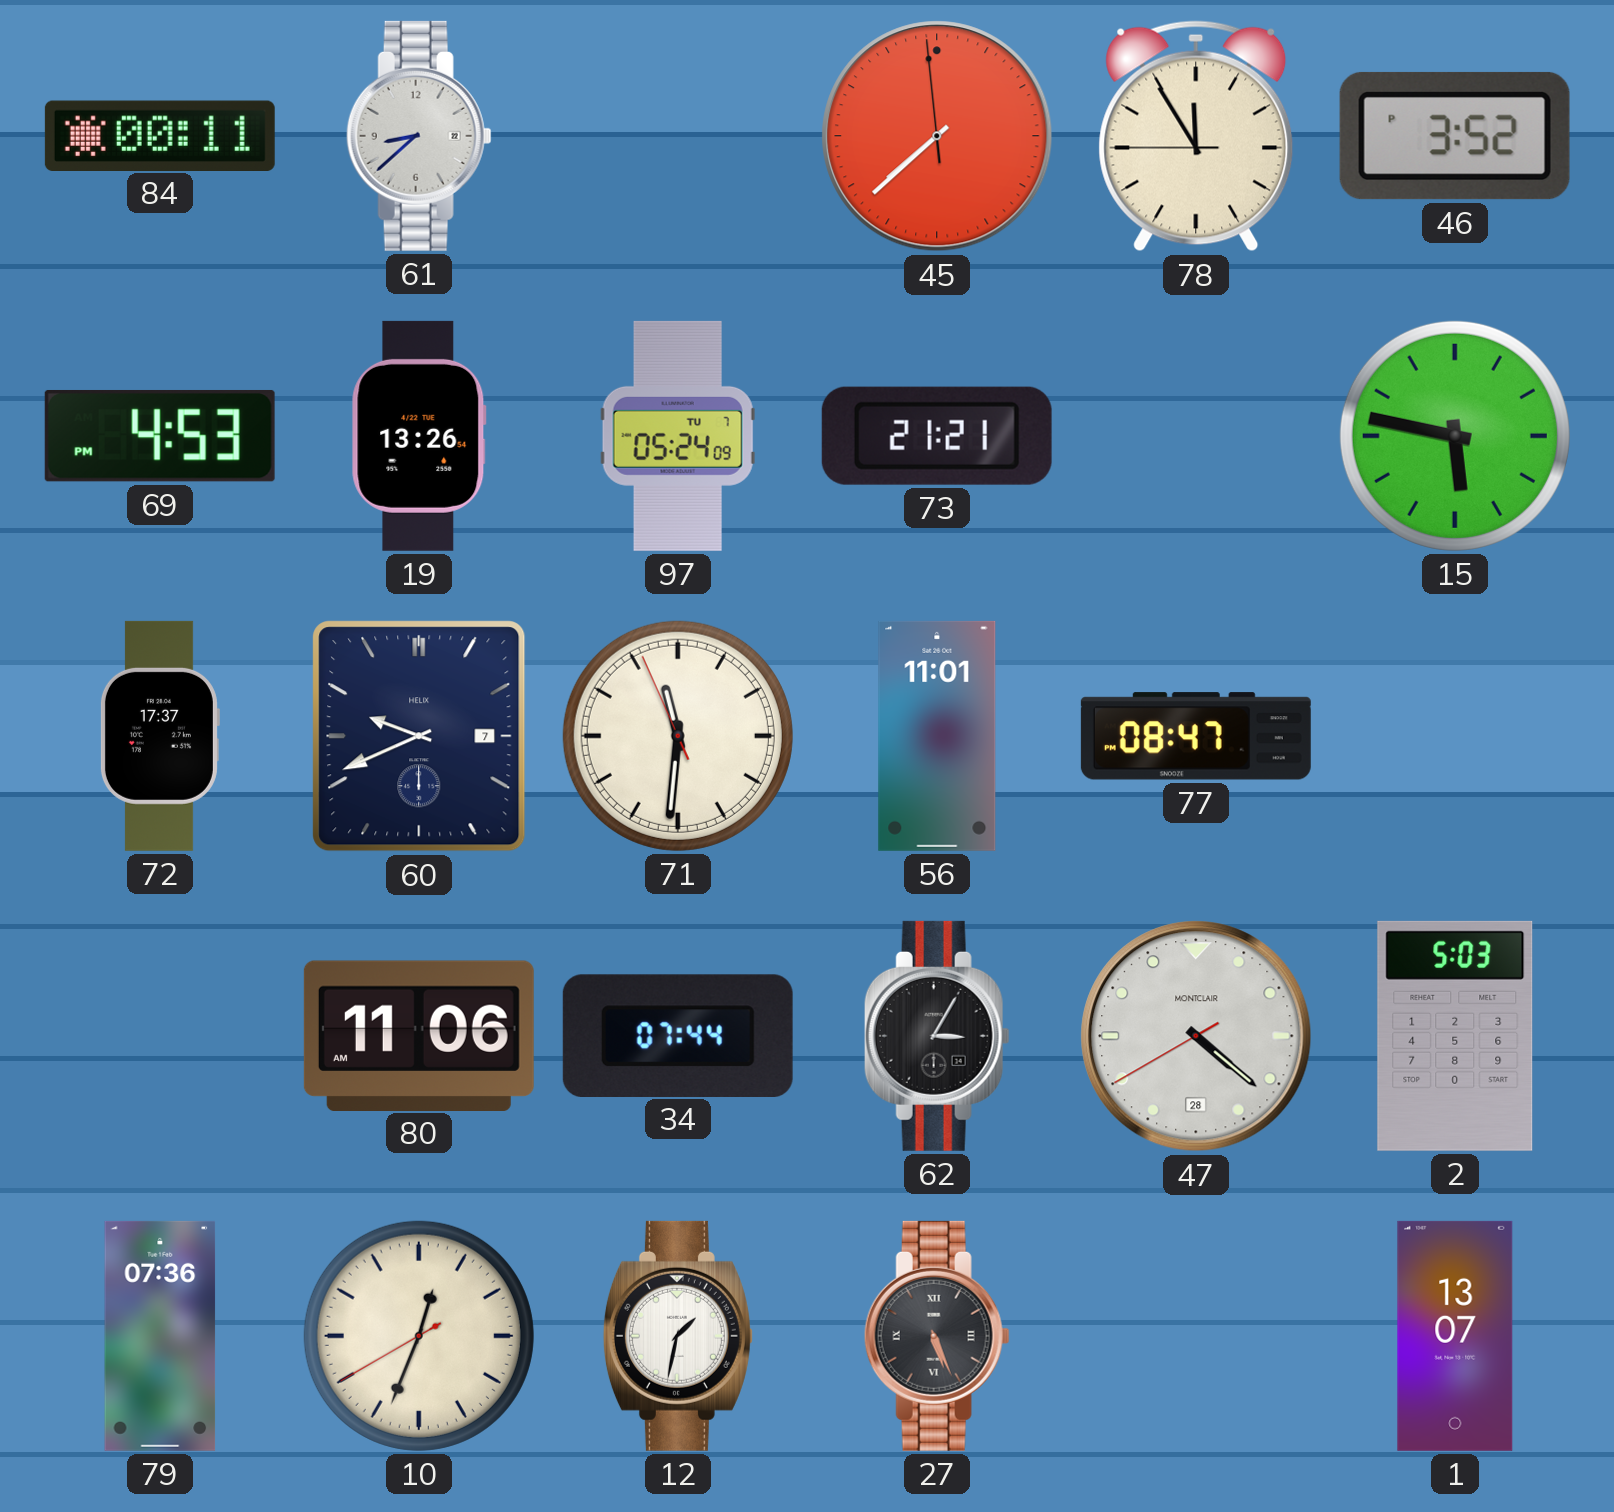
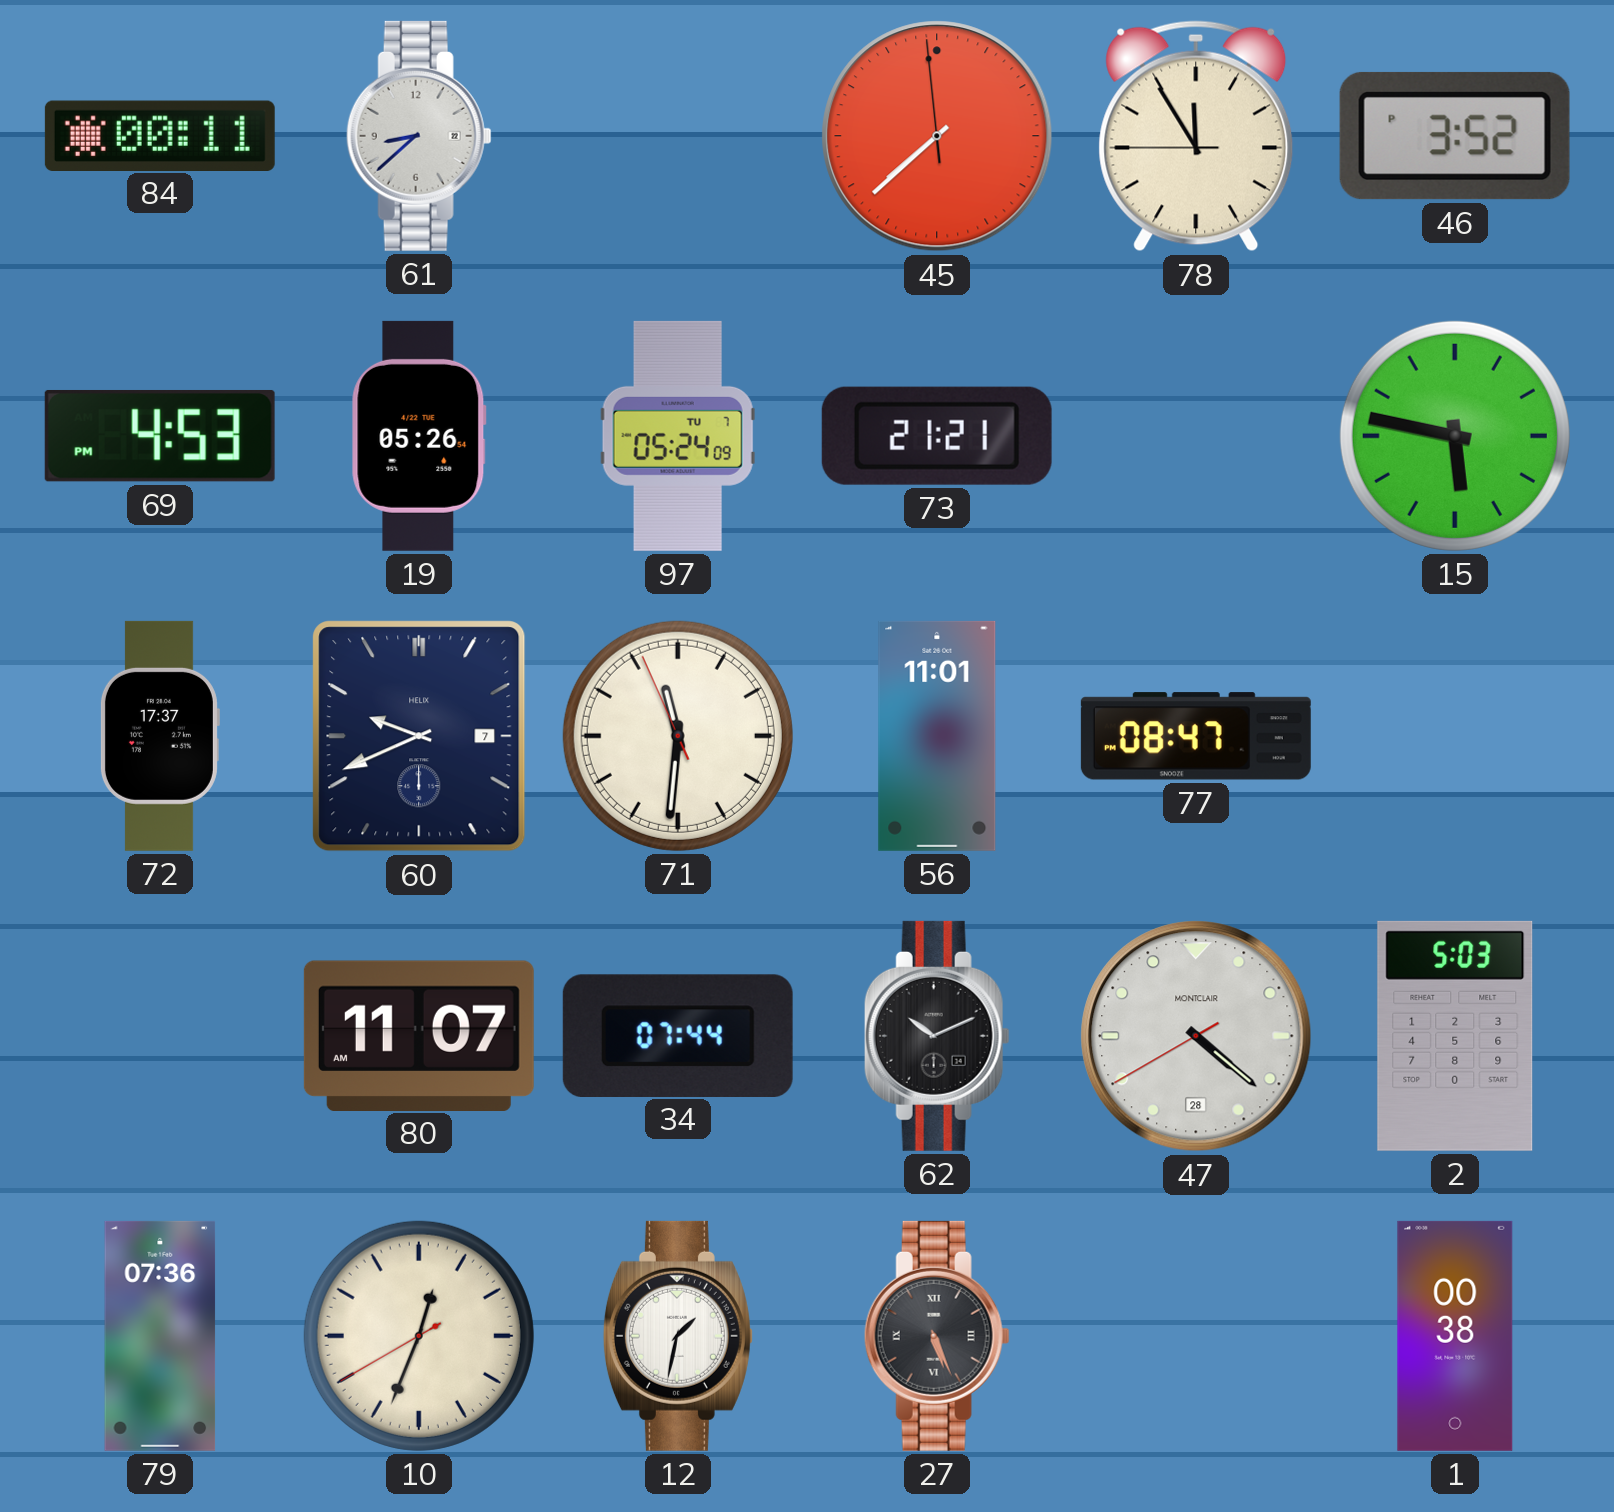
19: 13:26 -> 05:26 (419, 436)
80: 11:06 -> 11:07 (419, 1035)
62: 3:05 -> 10:11 (937, 1036)
1: 13:07 -> 00:38 (1455, 1336)
